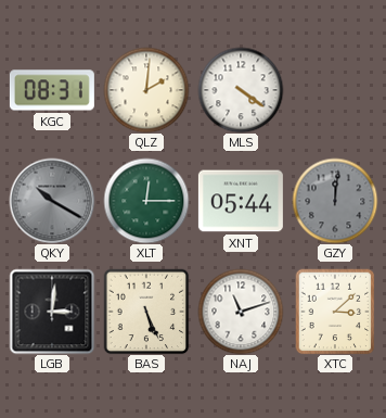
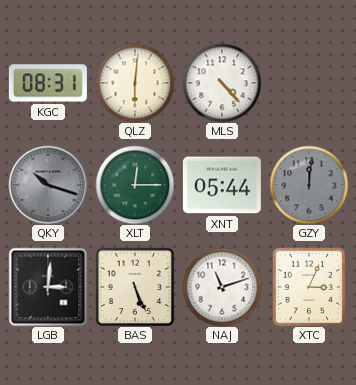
QLZ: 2:01 -> 6:01 (135, 83)
MLS: 4:21 -> 4:23 (222, 83)
QKY: 10:20 -> 10:18 (48, 185)
XTC: 3:08 -> 3:04 (309, 287)
